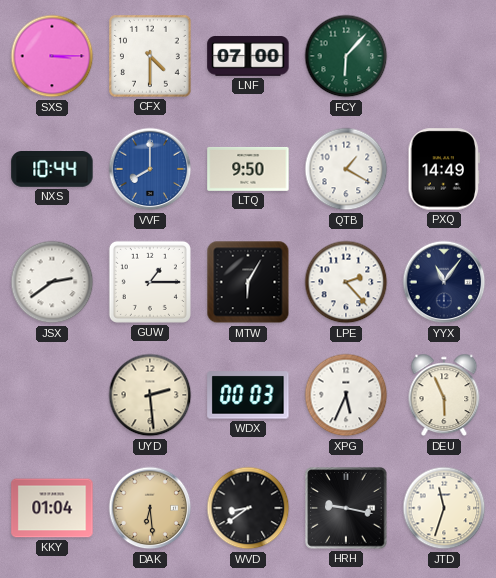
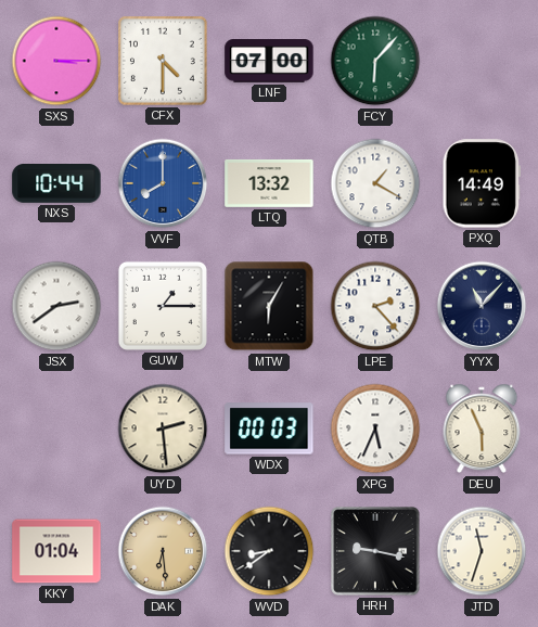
LTQ: 9:50 -> 13:32 (269, 183)
YYX: 11:06 -> 11:07 (482, 306)
